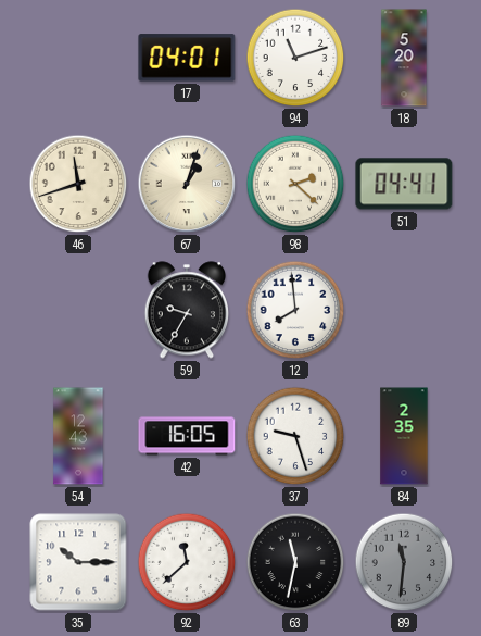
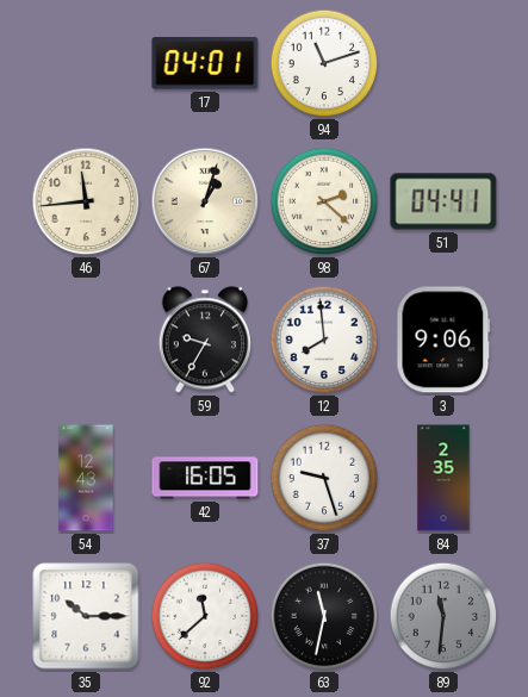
18: 5:20 -> none (404, 58)
46: 11:42 -> 11:44 (86, 201)
3: none -> 9:06 (443, 340)
